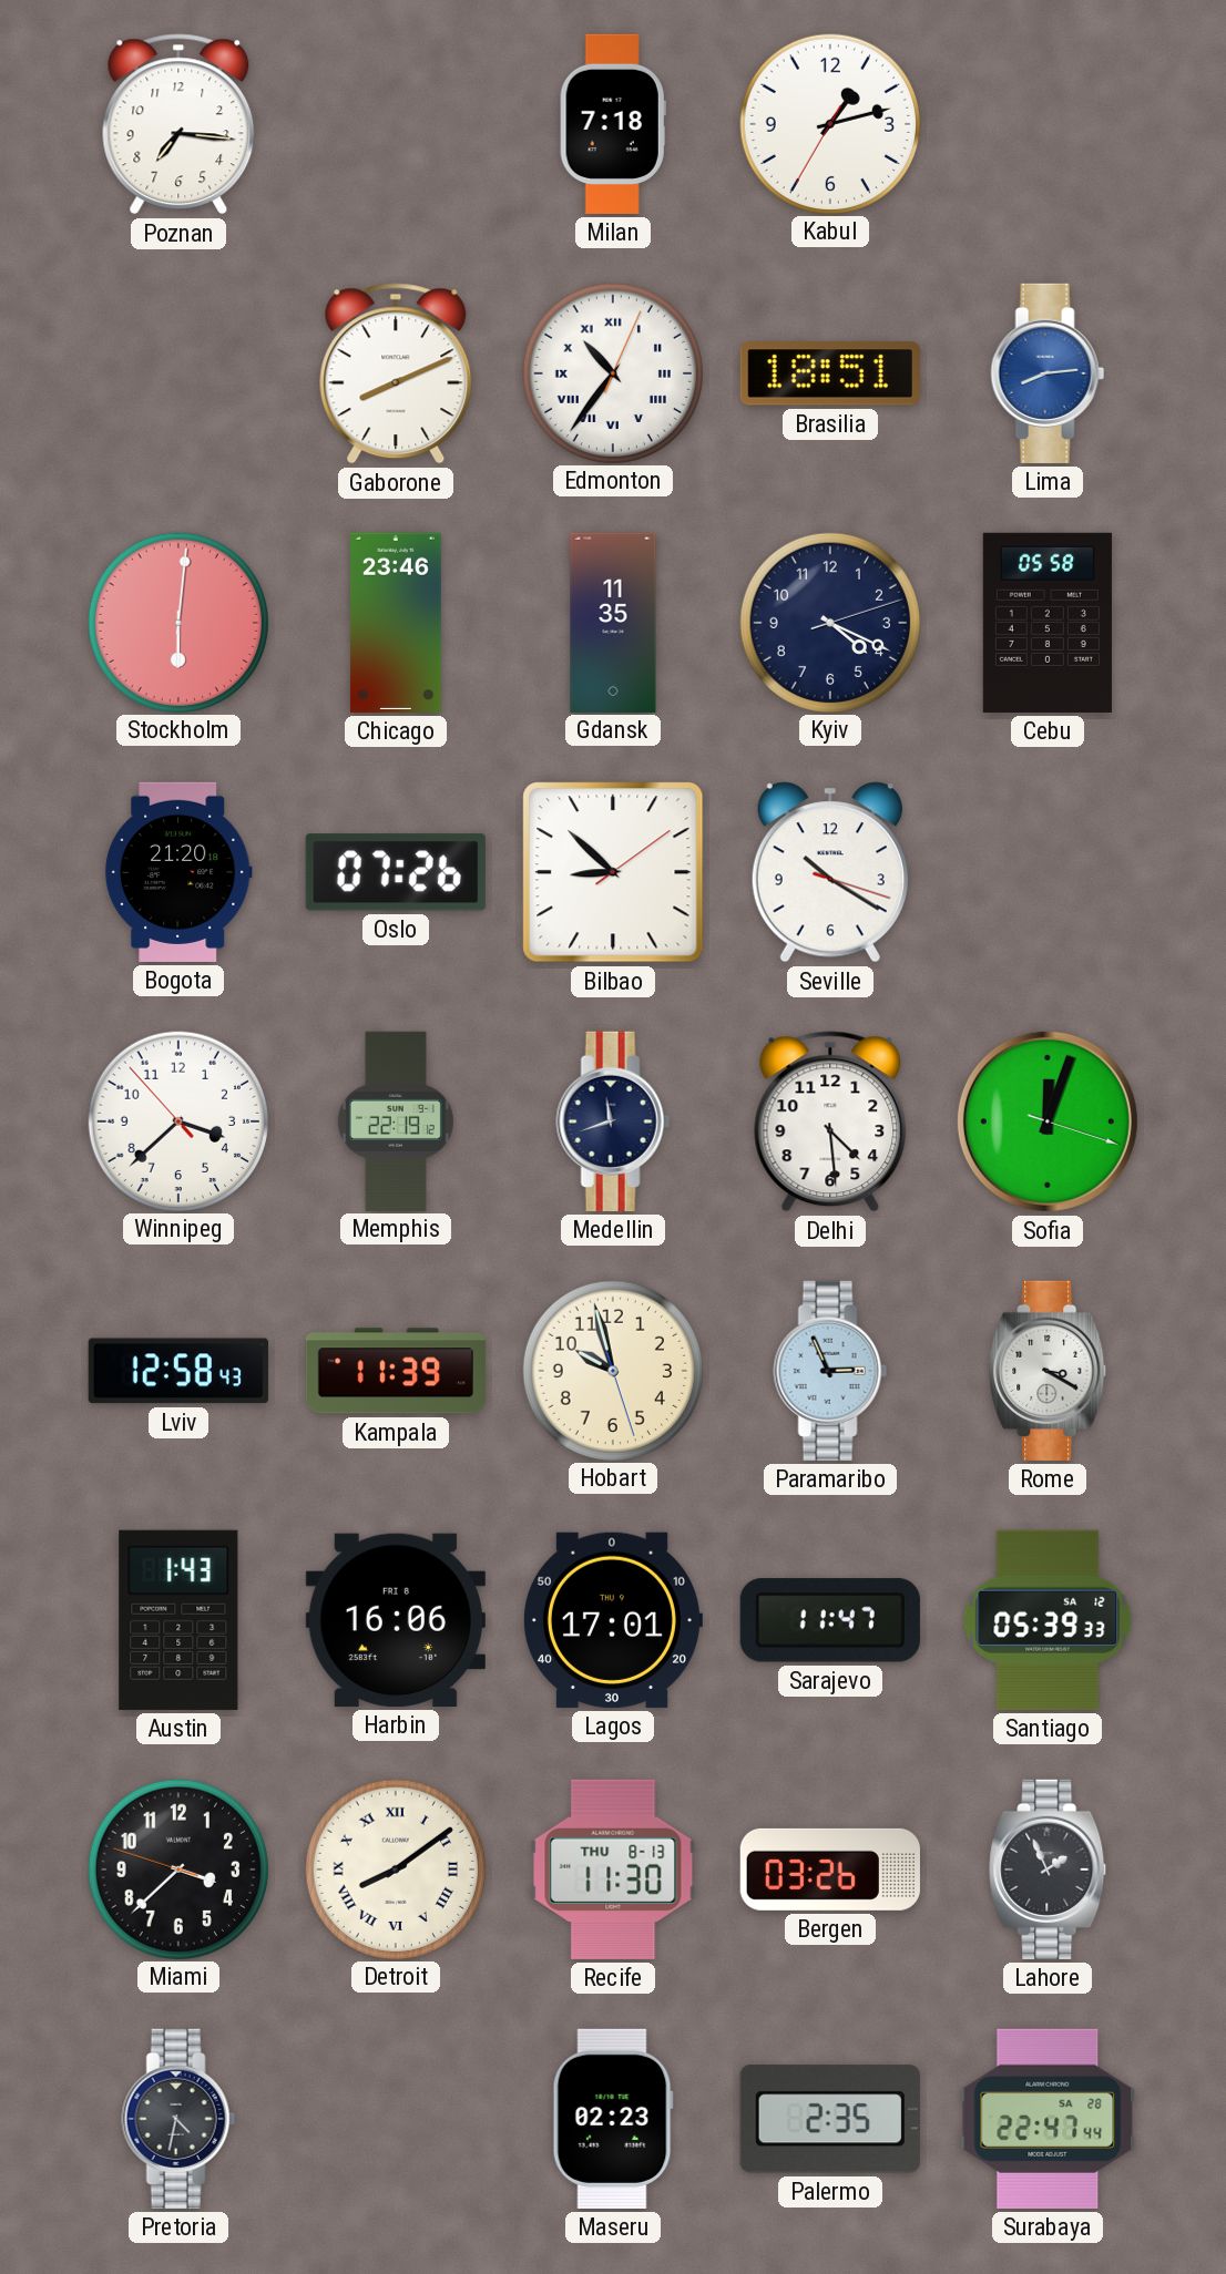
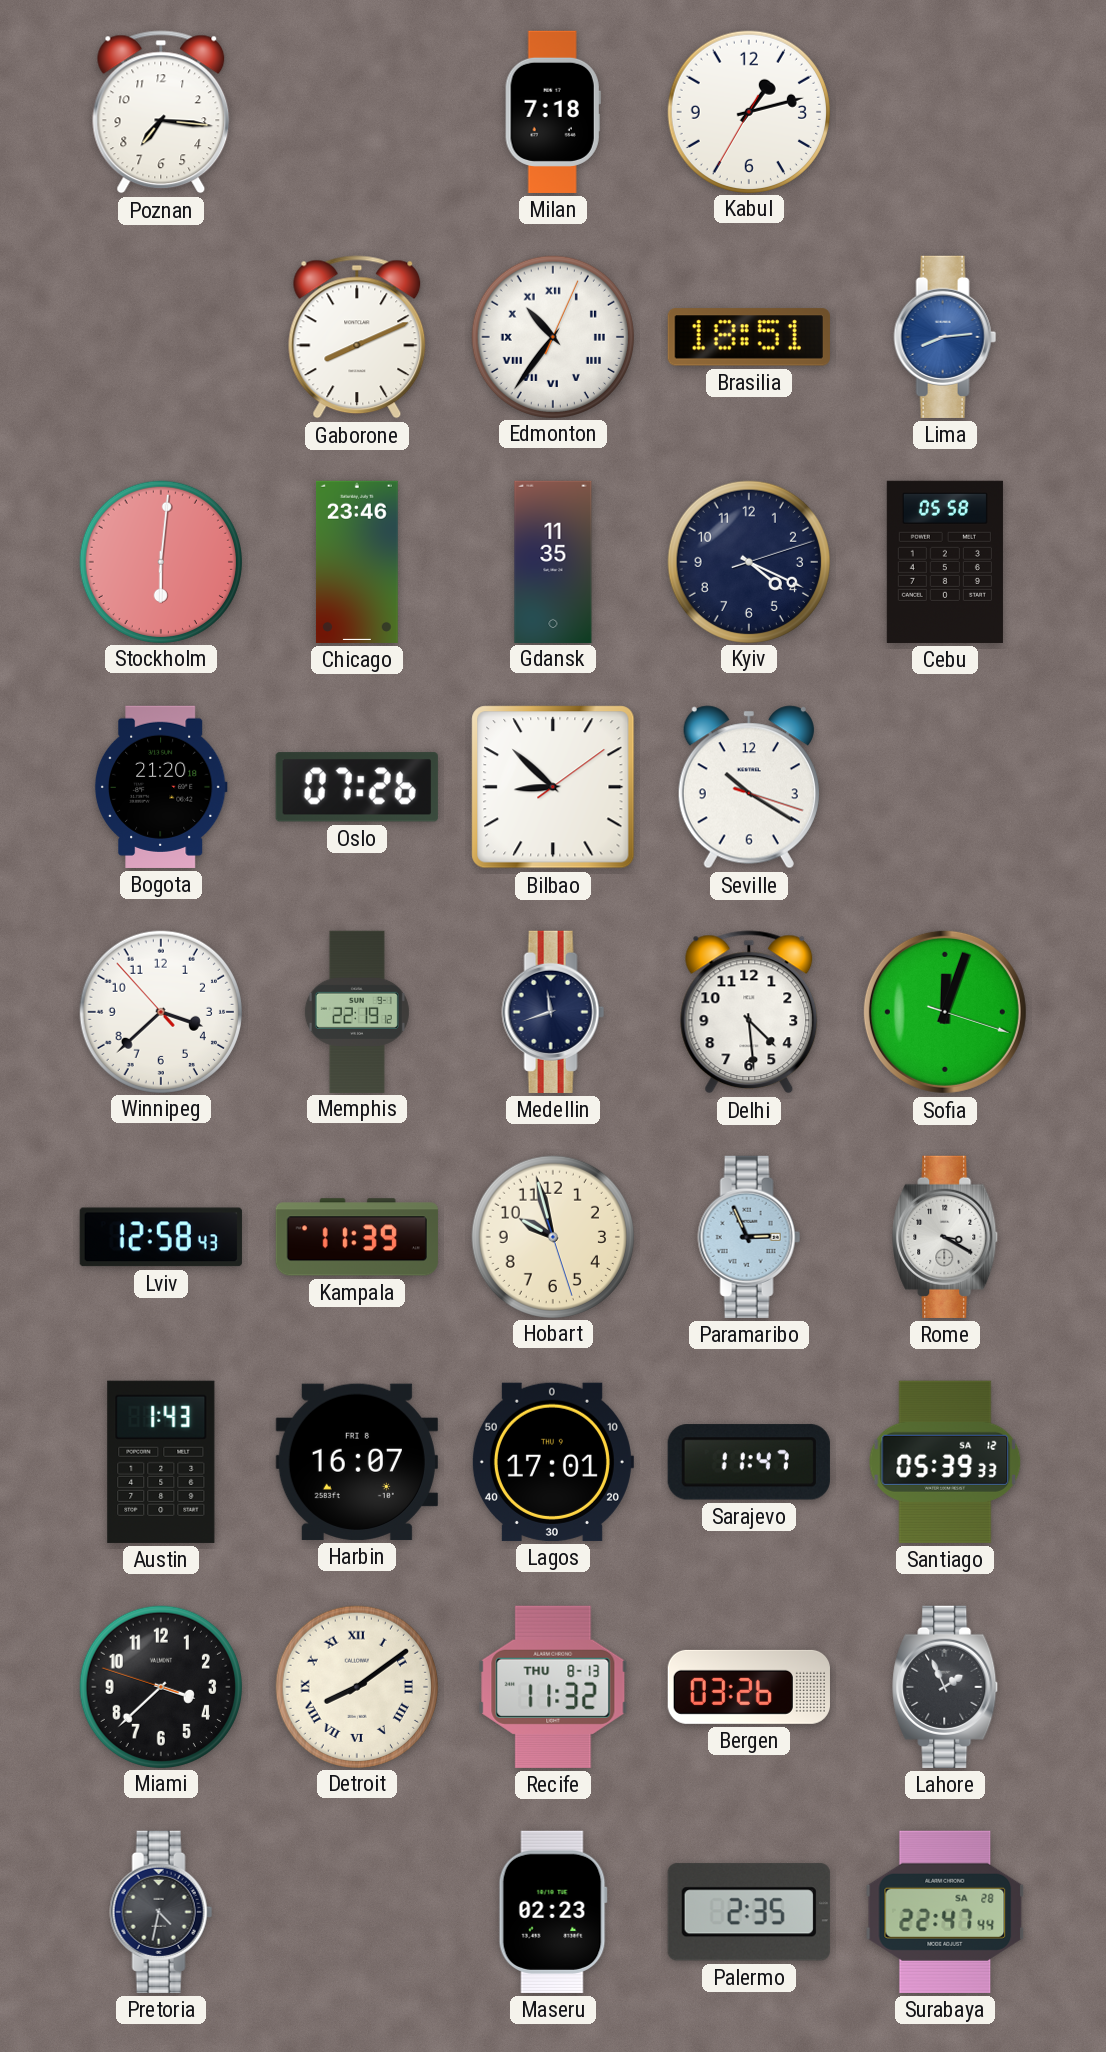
Harbin: 16:06 -> 16:07 (357, 1462)
Recife: 11:30 -> 11:32 (553, 1687)
